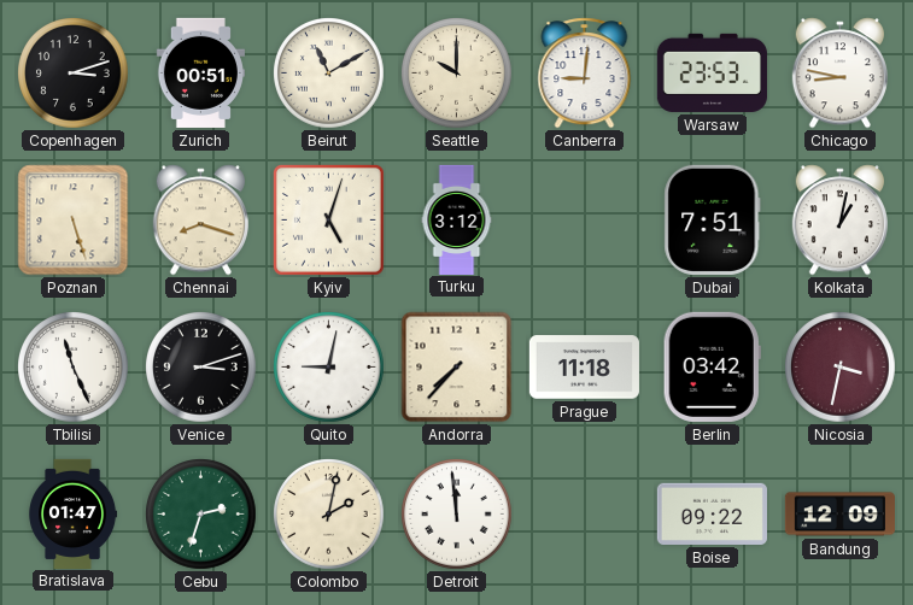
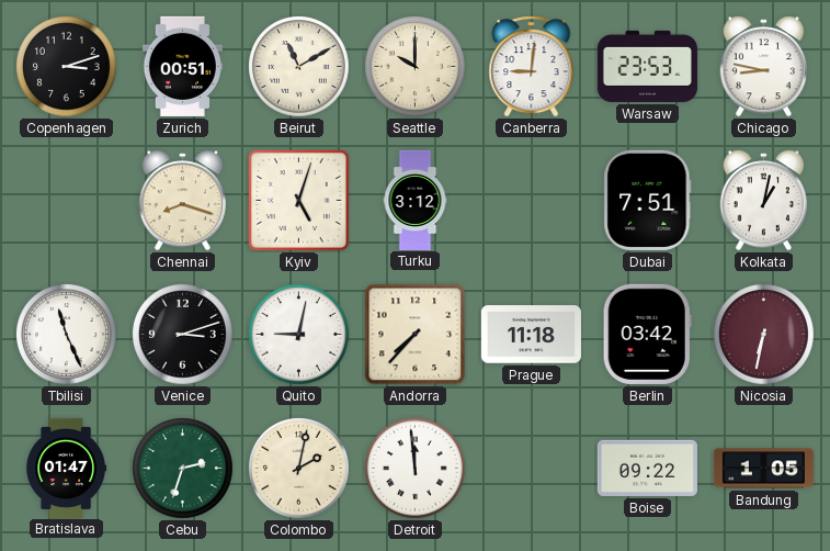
Poznan: 5:27 -> none (74, 221)
Nicosia: 3:32 -> 6:32 (764, 335)
Bandung: 12:09 -> 1:05 (763, 469)
